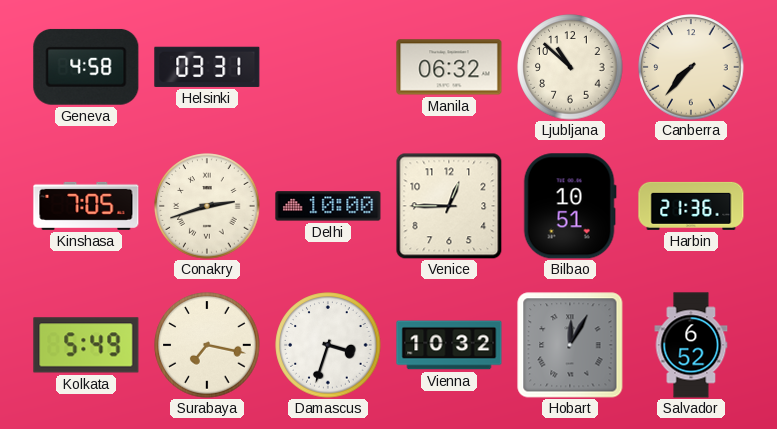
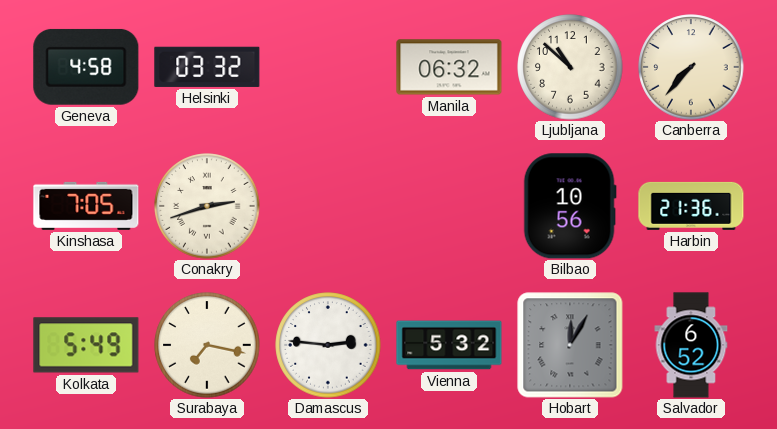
Helsinki: 03:31 -> 03:32 (207, 67)
Delhi: 10:00 -> none (328, 206)
Venice: 12:45 -> none (449, 206)
Bilbao: 10:51 -> 10:56 (570, 206)
Damascus: 3:33 -> 2:46 (328, 345)
Vienna: 10:32 -> 5:32 (449, 345)
